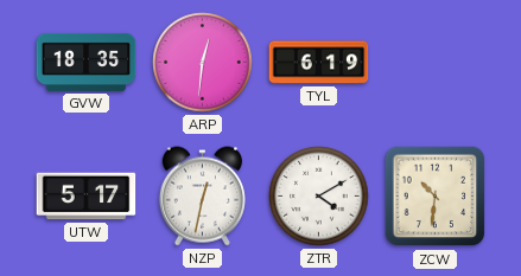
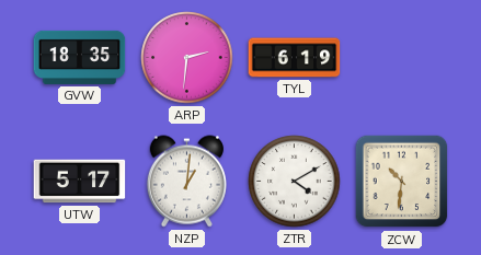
ARP: 12:31 -> 2:31 (187, 58)
NZP: 12:32 -> 1:01 (186, 182)
